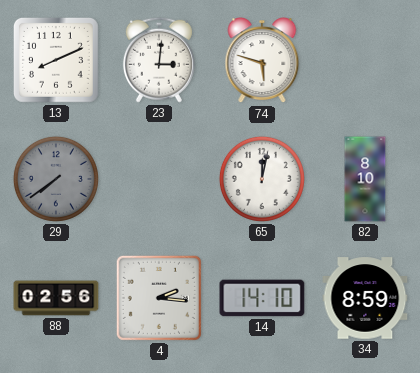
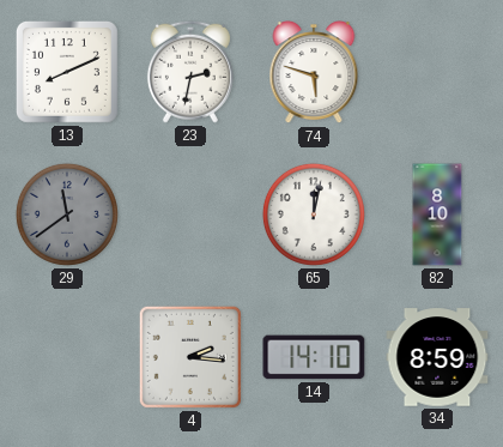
23: 3:01 -> 2:32 (190, 72)
29: 7:39 -> 11:39 (67, 215)
88: 02:56 -> none (56, 298)
